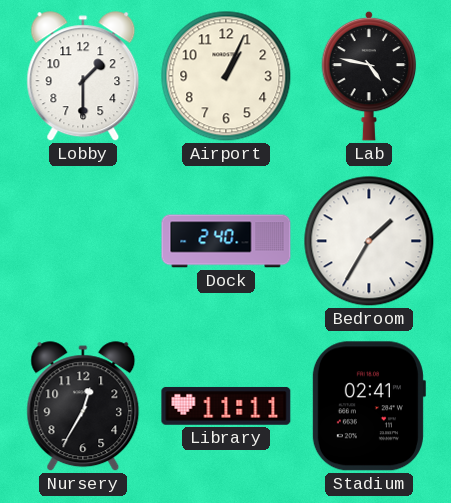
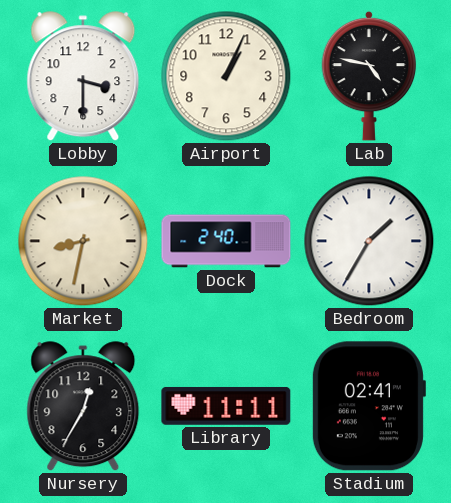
Lobby: 1:30 -> 3:30 (83, 77)
Market: none -> 8:32 (83, 241)
